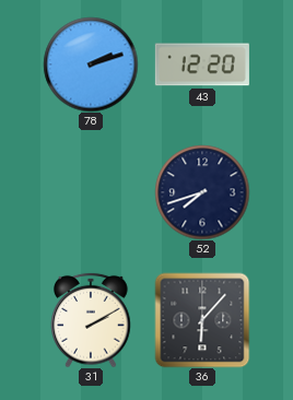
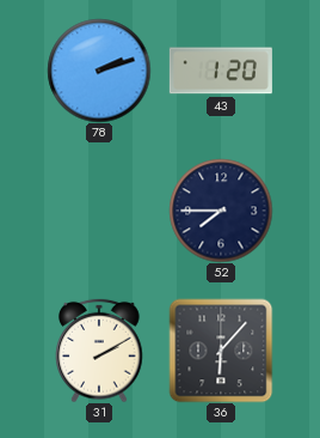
43: 12:20 -> 1:20 (221, 71)
52: 7:42 -> 7:45 (221, 211)
